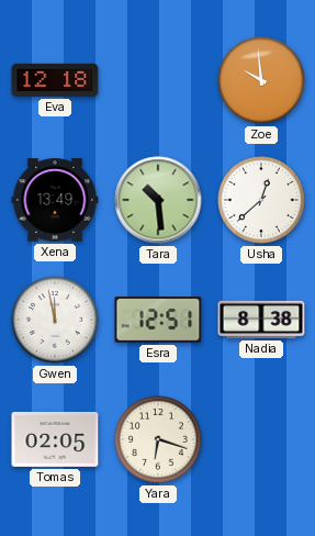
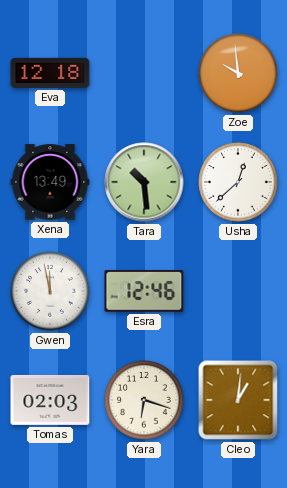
Esra: 12:51 -> 12:46 (144, 291)
Nadia: 8:38 -> none (261, 320)
Tomas: 02:05 -> 02:03 (50, 400)
Cleo: none -> 1:01 (238, 400)
